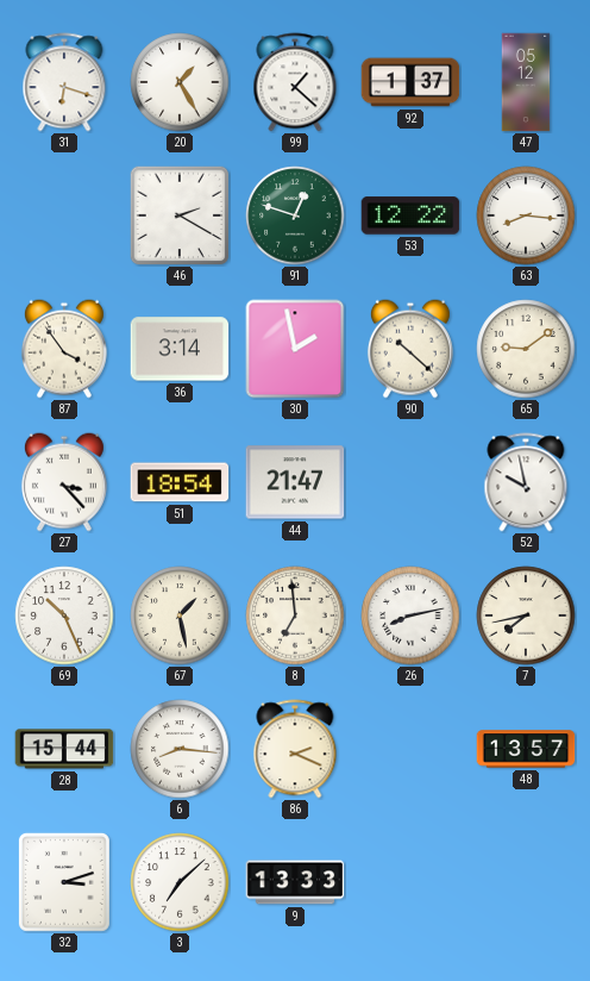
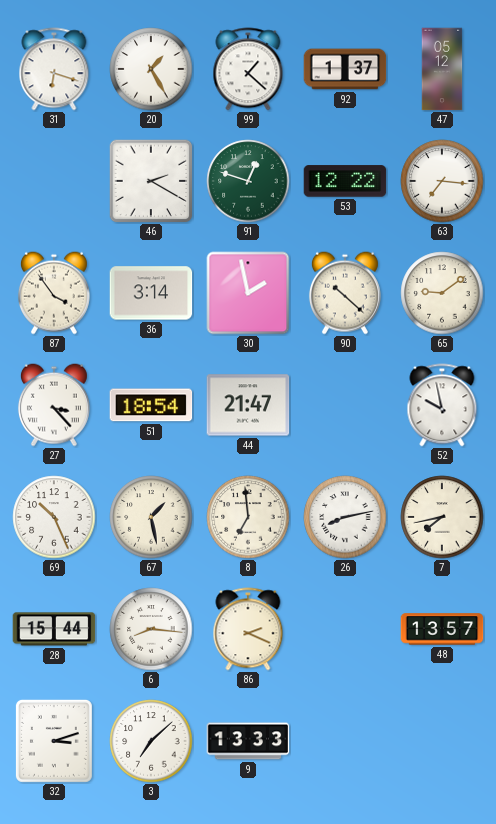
63: 8:16 -> 7:16 (442, 181)
